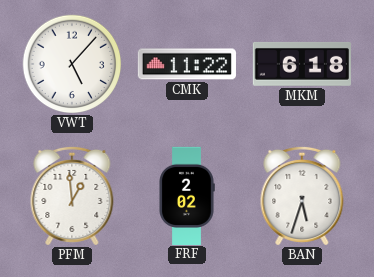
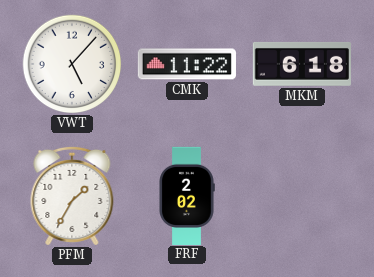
PFM: 12:59 -> 1:35 (72, 196)
BAN: 5:33 -> none (302, 196)
